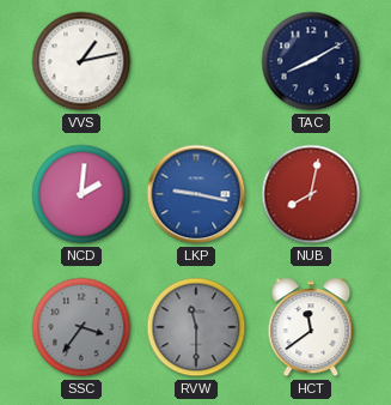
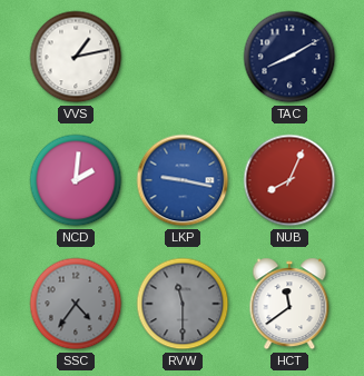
NUB: 8:02 -> 8:04 (289, 180)
SSC: 3:36 -> 4:36 (76, 304)
